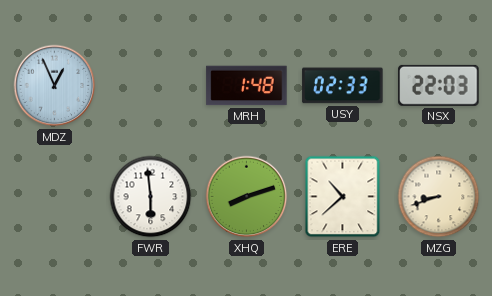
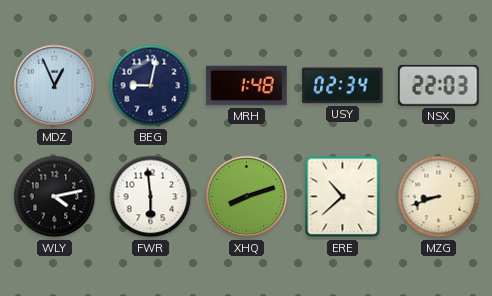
BEG: none -> 9:02 (151, 86)
USY: 02:33 -> 02:34 (343, 86)
WLY: none -> 4:13 (55, 197)
